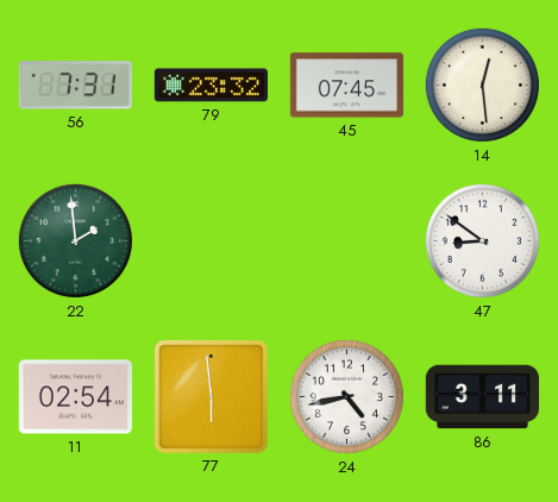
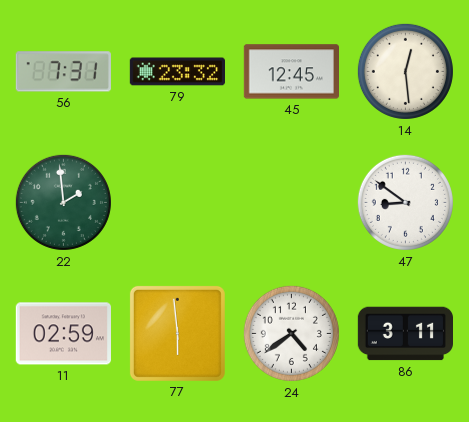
45: 07:45 -> 12:45 (291, 72)
11: 02:54 -> 02:59 (63, 334)
24: 4:43 -> 4:39 (291, 333)
